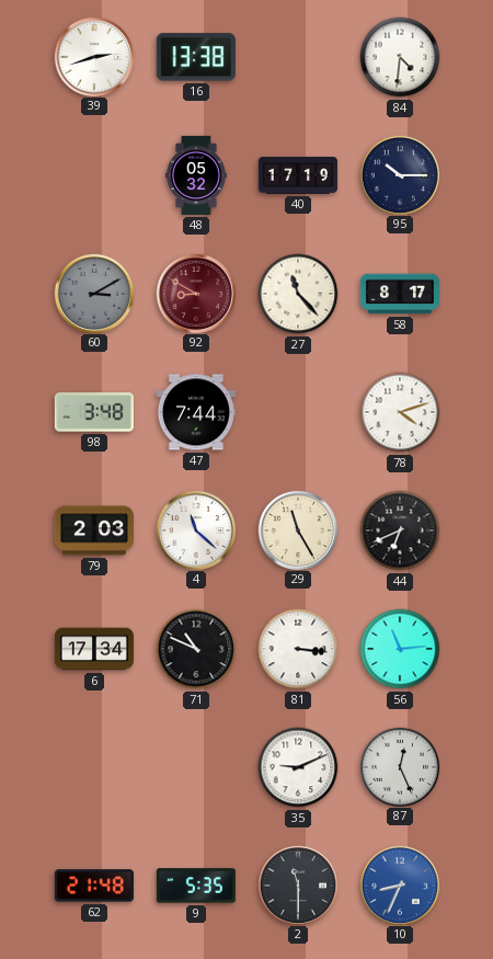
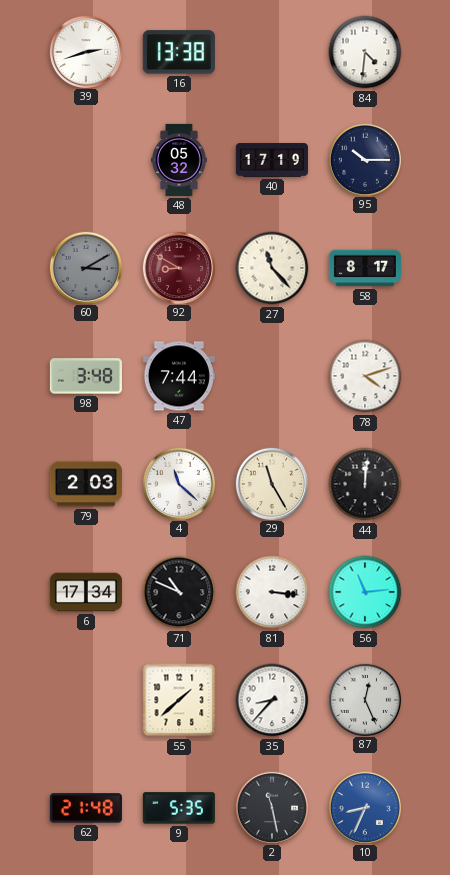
44: 6:41 -> 12:01 (365, 484)
55: none -> 1:38 (179, 700)
35: 9:11 -> 8:37 (272, 700)
2: 11:30 -> 11:28 (271, 807)
